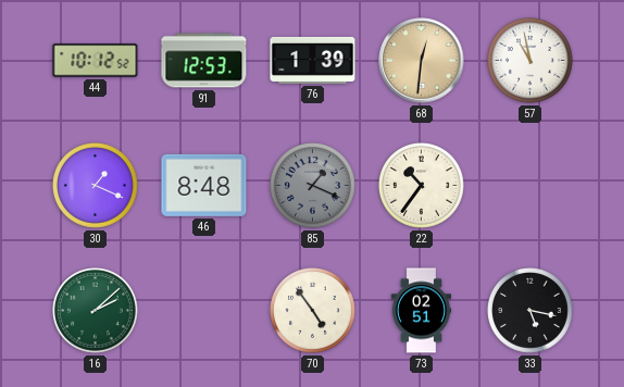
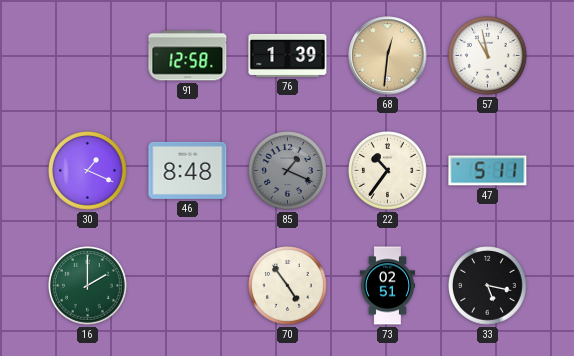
44: 10:12 -> none (96, 61)
91: 12:53 -> 12:58 (188, 56)
47: none -> 5:11 (488, 171)
16: 2:08 -> 2:00 (88, 286)
